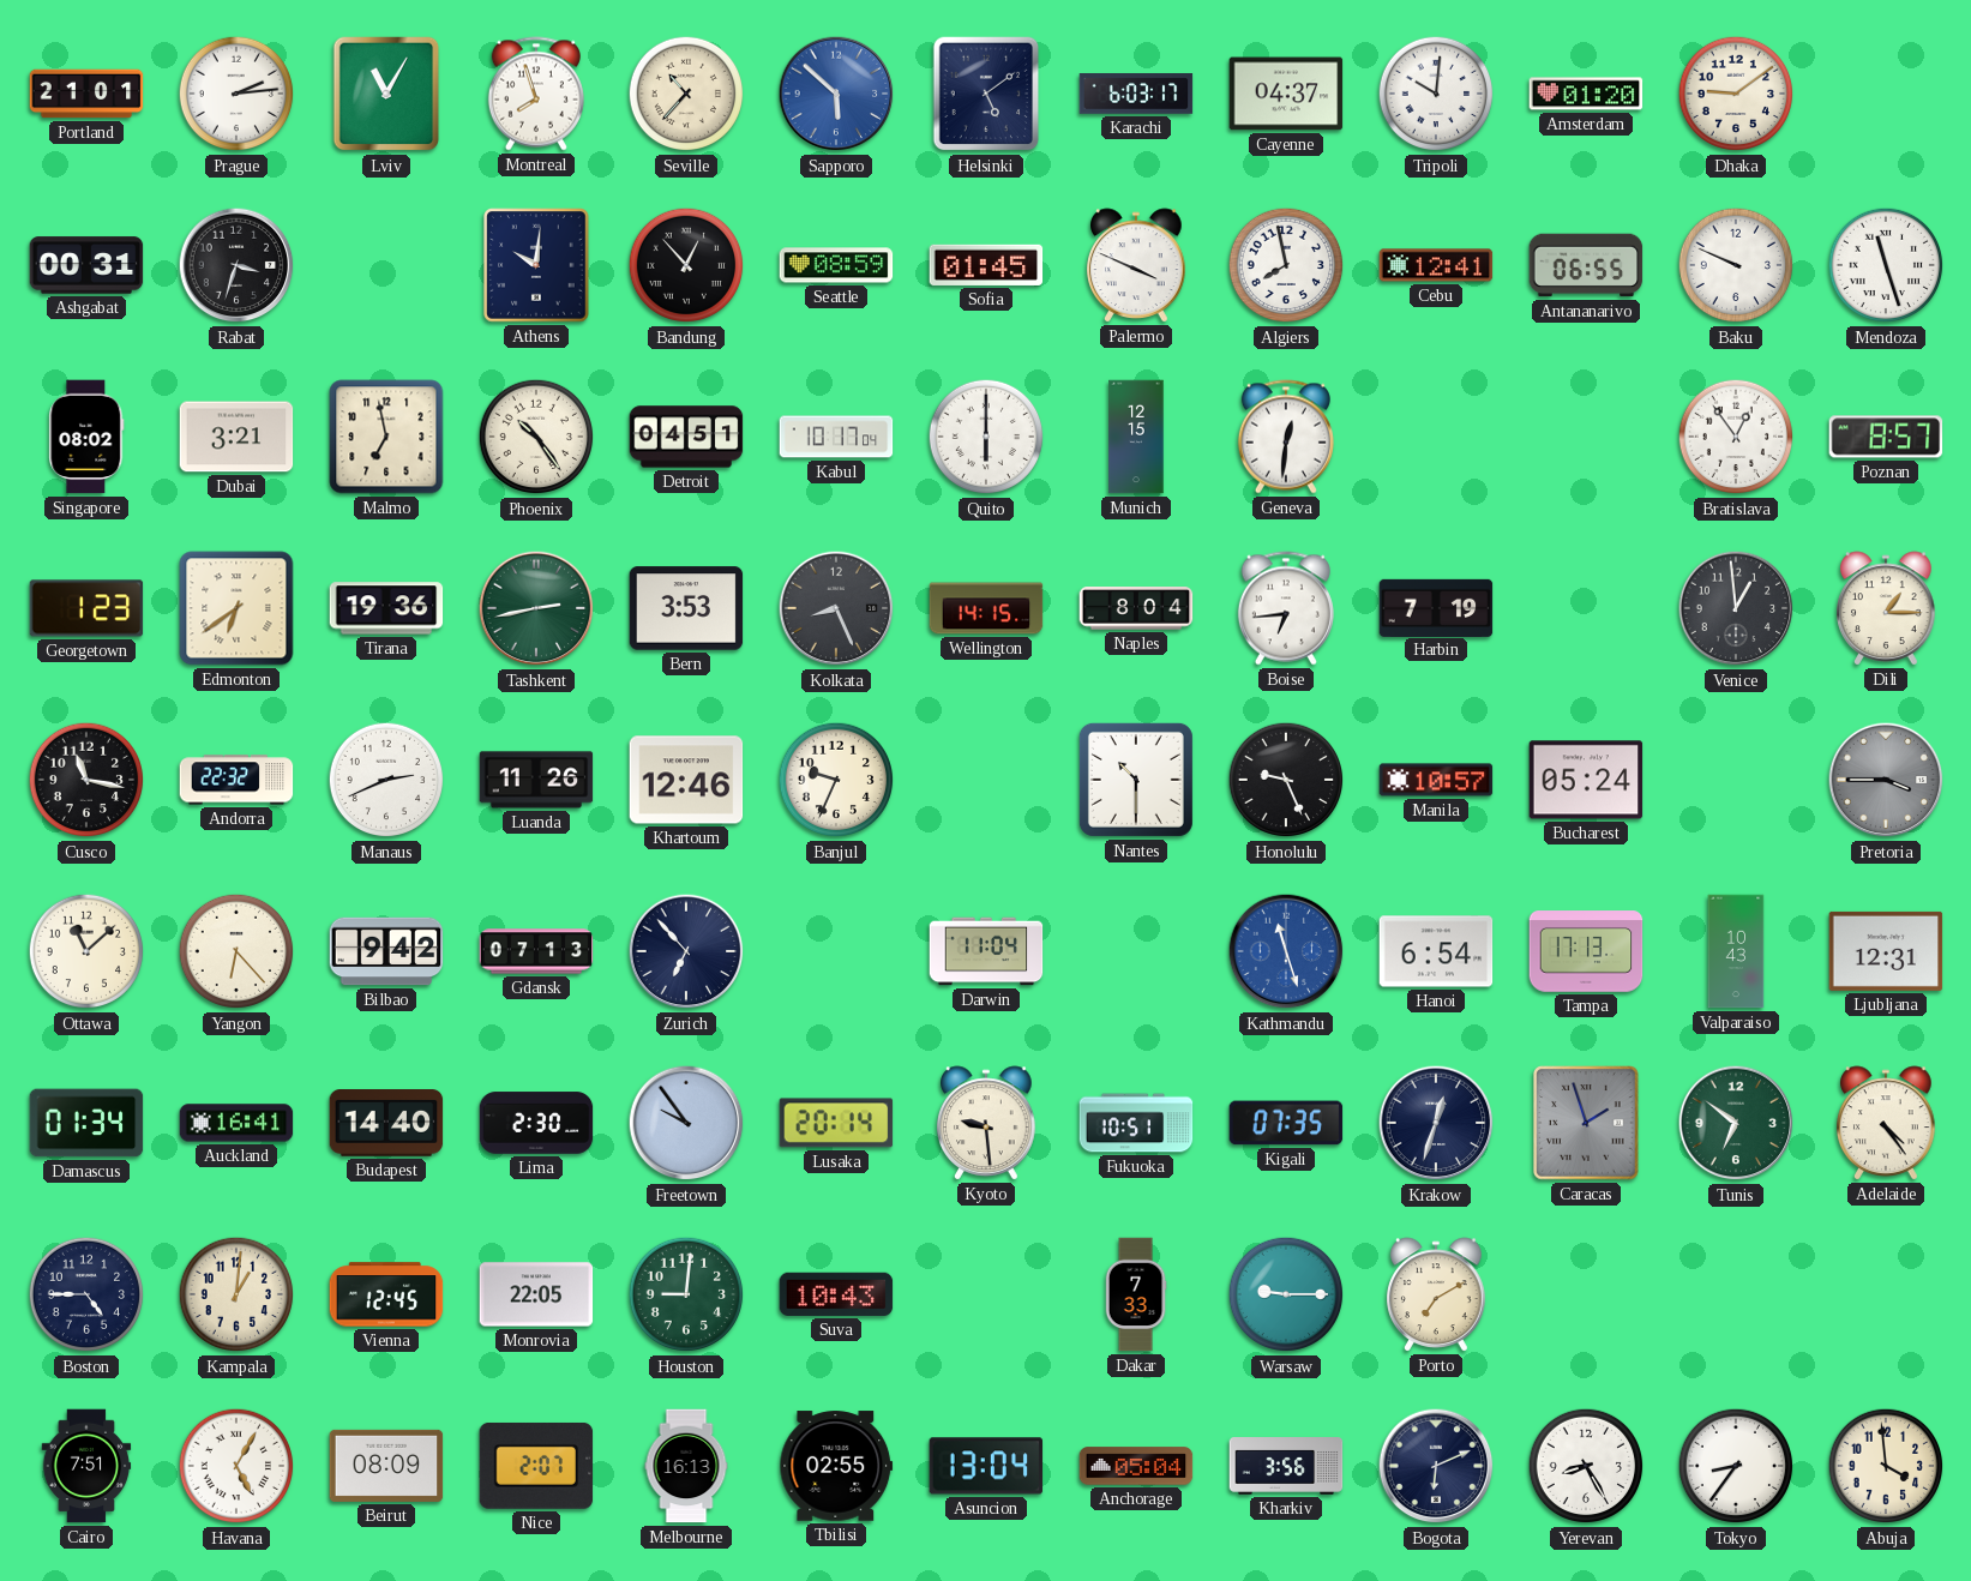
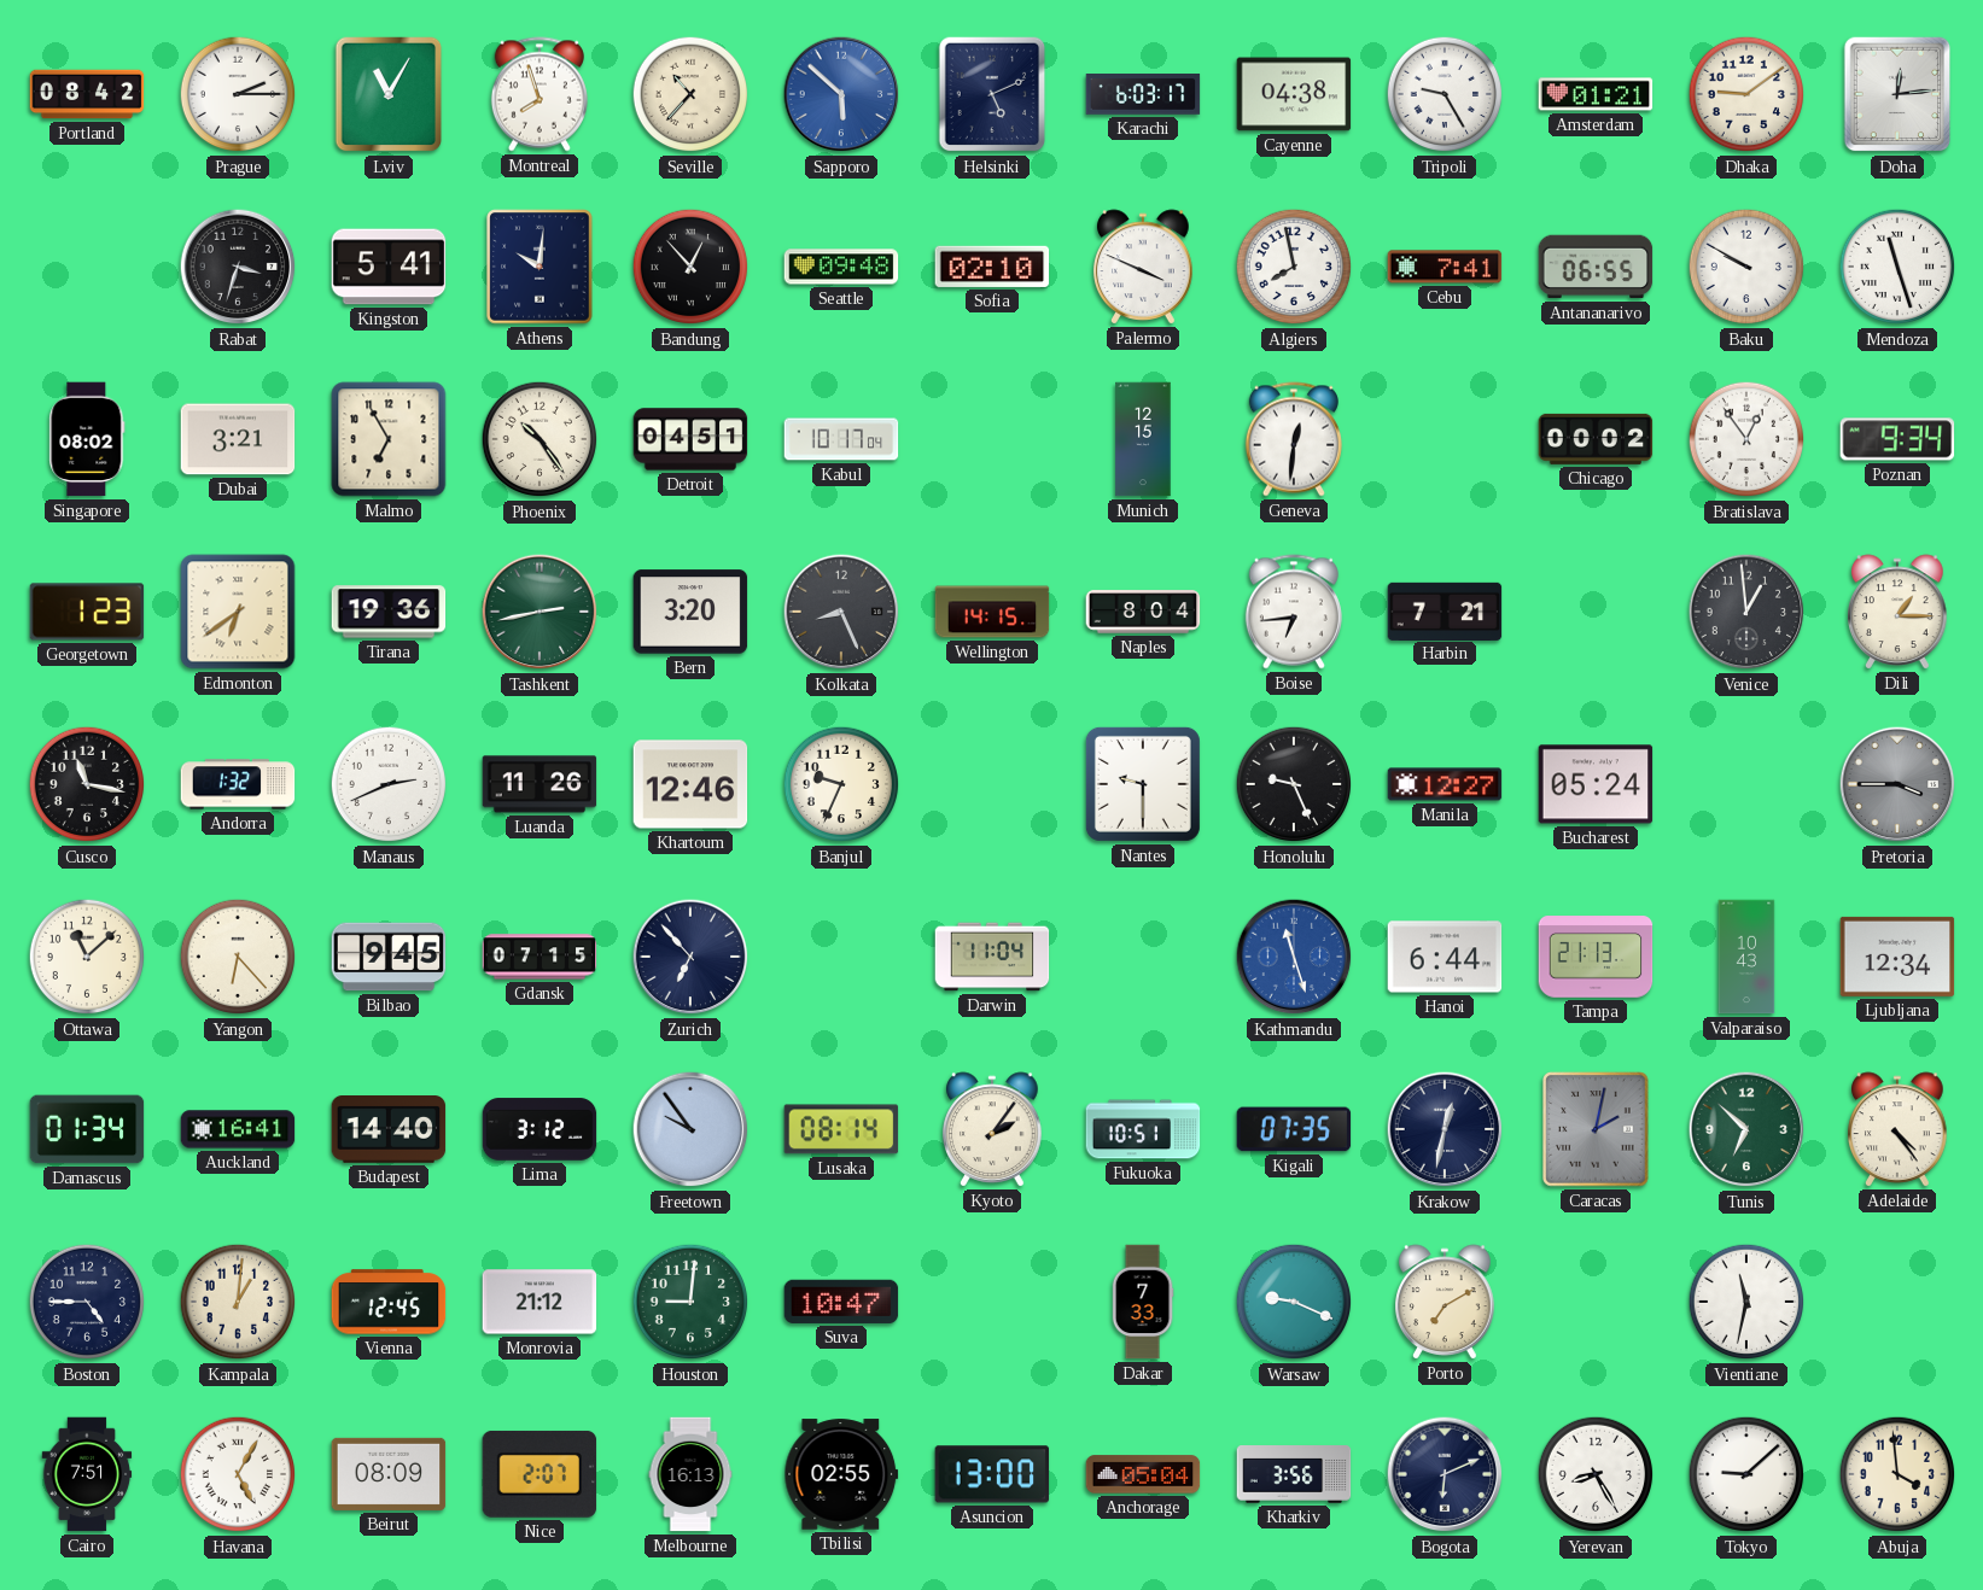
Portland: 21:01 -> 08:42 (87, 94)
Prague: 2:14 -> 2:15 (238, 94)
Helsinki: 5:09 -> 5:11 (992, 94)
Cayenne: 04:37 -> 04:38 (1294, 94)
Tripoli: 10:01 -> 9:25 (1445, 94)
Amsterdam: 01:20 -> 01:21 (1596, 94)
Doha: none -> 12:14 (1897, 94)
Ashgabat: 00:31 -> none (86, 265)
Kingston: none -> 5:41 (389, 267)
Seattle: 08:59 -> 09:48 (841, 267)
Sofia: 01:45 -> 02:10 (992, 267)
Cebu: 12:41 -> 7:41 (1445, 267)
Baku: 9:49 -> 9:50 (1746, 267)
Malmo: 6:58 -> 6:55 (389, 439)
Quito: 6:00 -> none (986, 437)
Chicago: none -> 00:02 (1596, 439)
Poznan: 8:57 -> 9:34 (1897, 439)
Bern: 3:53 -> 3:20 (690, 612)
Harbin: 7:19 -> 7:21 (1445, 610)
Andorra: 22:32 -> 1:32 (238, 784)
Nantes: 10:30 -> 9:30 (1143, 784)
Manila: 10:57 -> 12:27 (1445, 784)
Bilbao: 9:42 -> 9:45 (389, 957)
Gdansk: 07:13 -> 07:15 (540, 957)
Hanoi: 6:54 -> 6:44 (1445, 957)
Tampa: 17:13 -> 21:13 (1596, 957)
Ljubljana: 12:31 -> 12:34 (1897, 957)
Lima: 2:30 -> 3:12 (540, 1129)
Lusaka: 20:14 -> 08:14 (841, 1129)
Kyoto: 9:29 -> 2:06 (992, 1129)
Krakow: 12:33 -> 12:32 (1445, 1129)
Caracas: 1:57 -> 2:02 (1596, 1129)
Tunis: 6:51 -> 6:52 (1746, 1129)
Monrovia: 22:05 -> 21:12 (540, 1302)
Suva: 10:43 -> 10:47 (841, 1302)
Warsaw: 9:15 -> 9:19 (1294, 1302)
Vientiane: none -> 11:32 (1746, 1302)
Asuncion: 13:04 -> 13:00 (992, 1474)
Tokyo: 8:36 -> 9:08 (1746, 1474)
